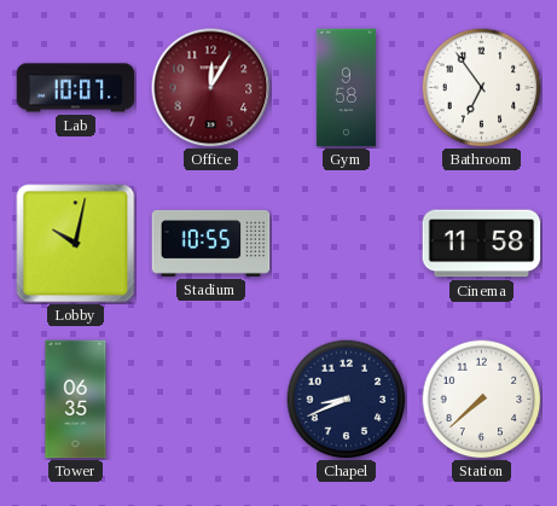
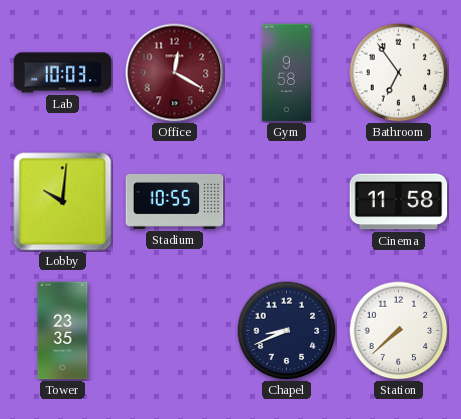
Lab: 10:07 -> 10:03 (63, 73)
Office: 12:05 -> 12:20 (175, 73)
Lobby: 10:02 -> 10:01 (63, 202)
Tower: 06:35 -> 23:35 (63, 331)
